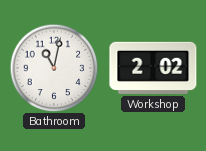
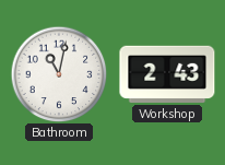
Workshop: 2:02 -> 2:43 (167, 74)
